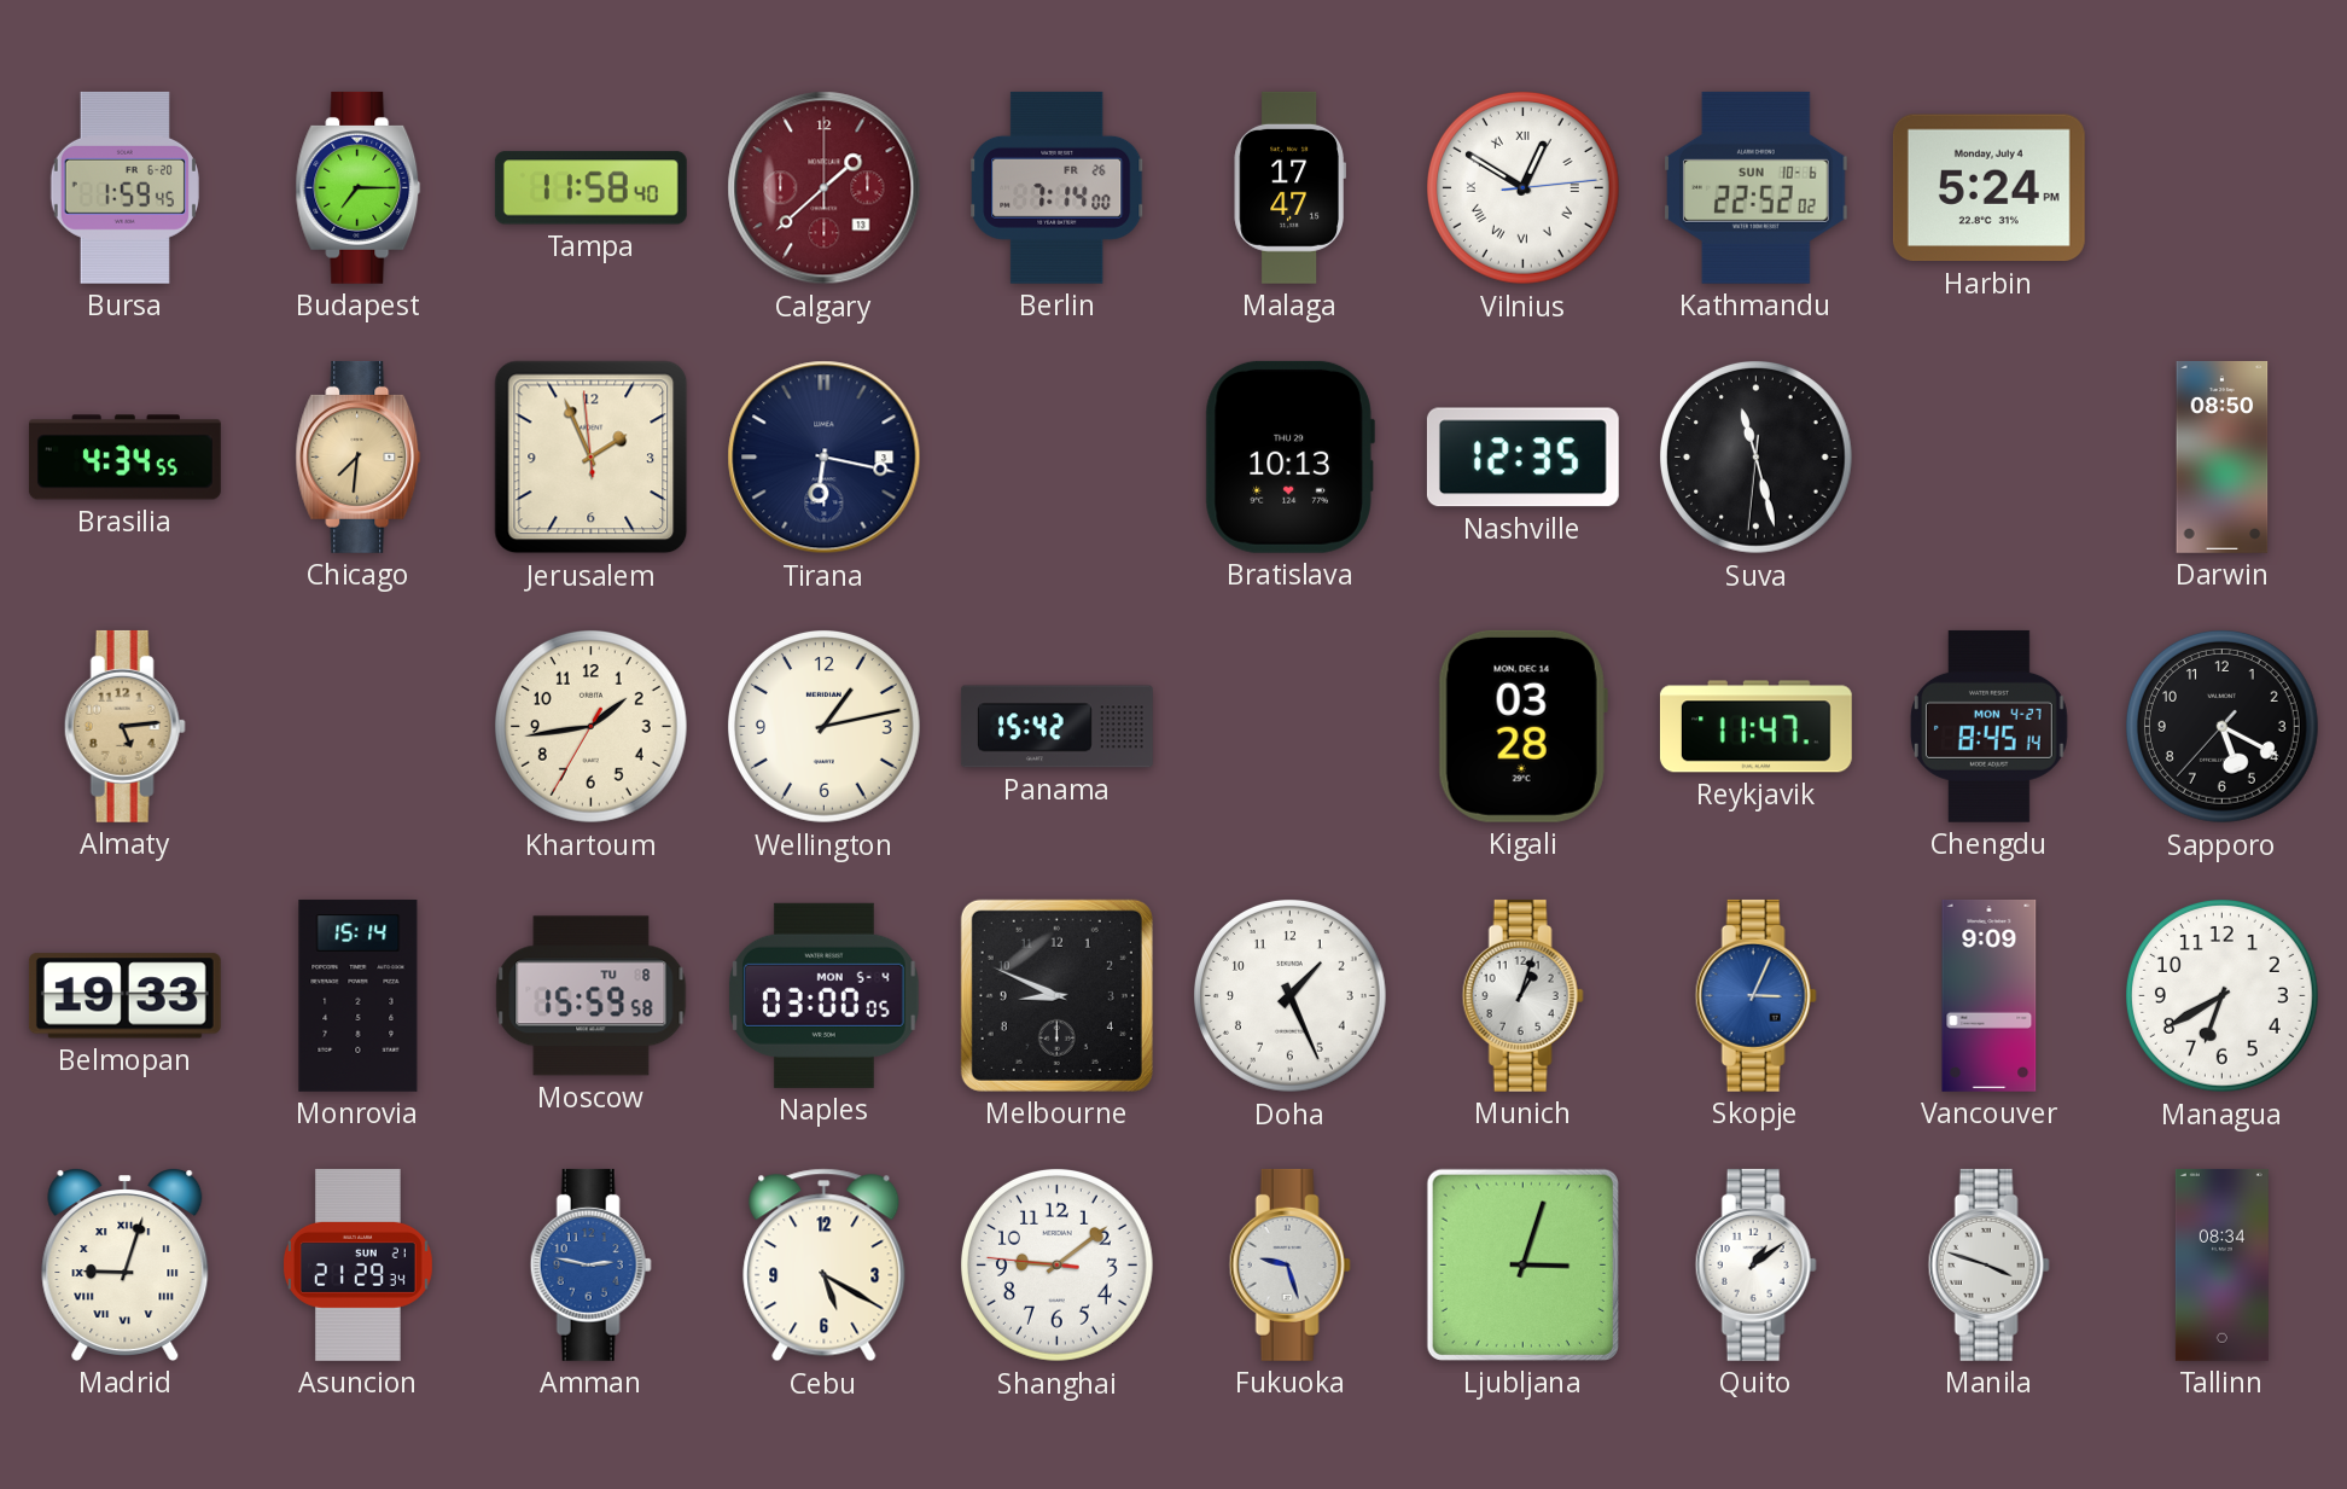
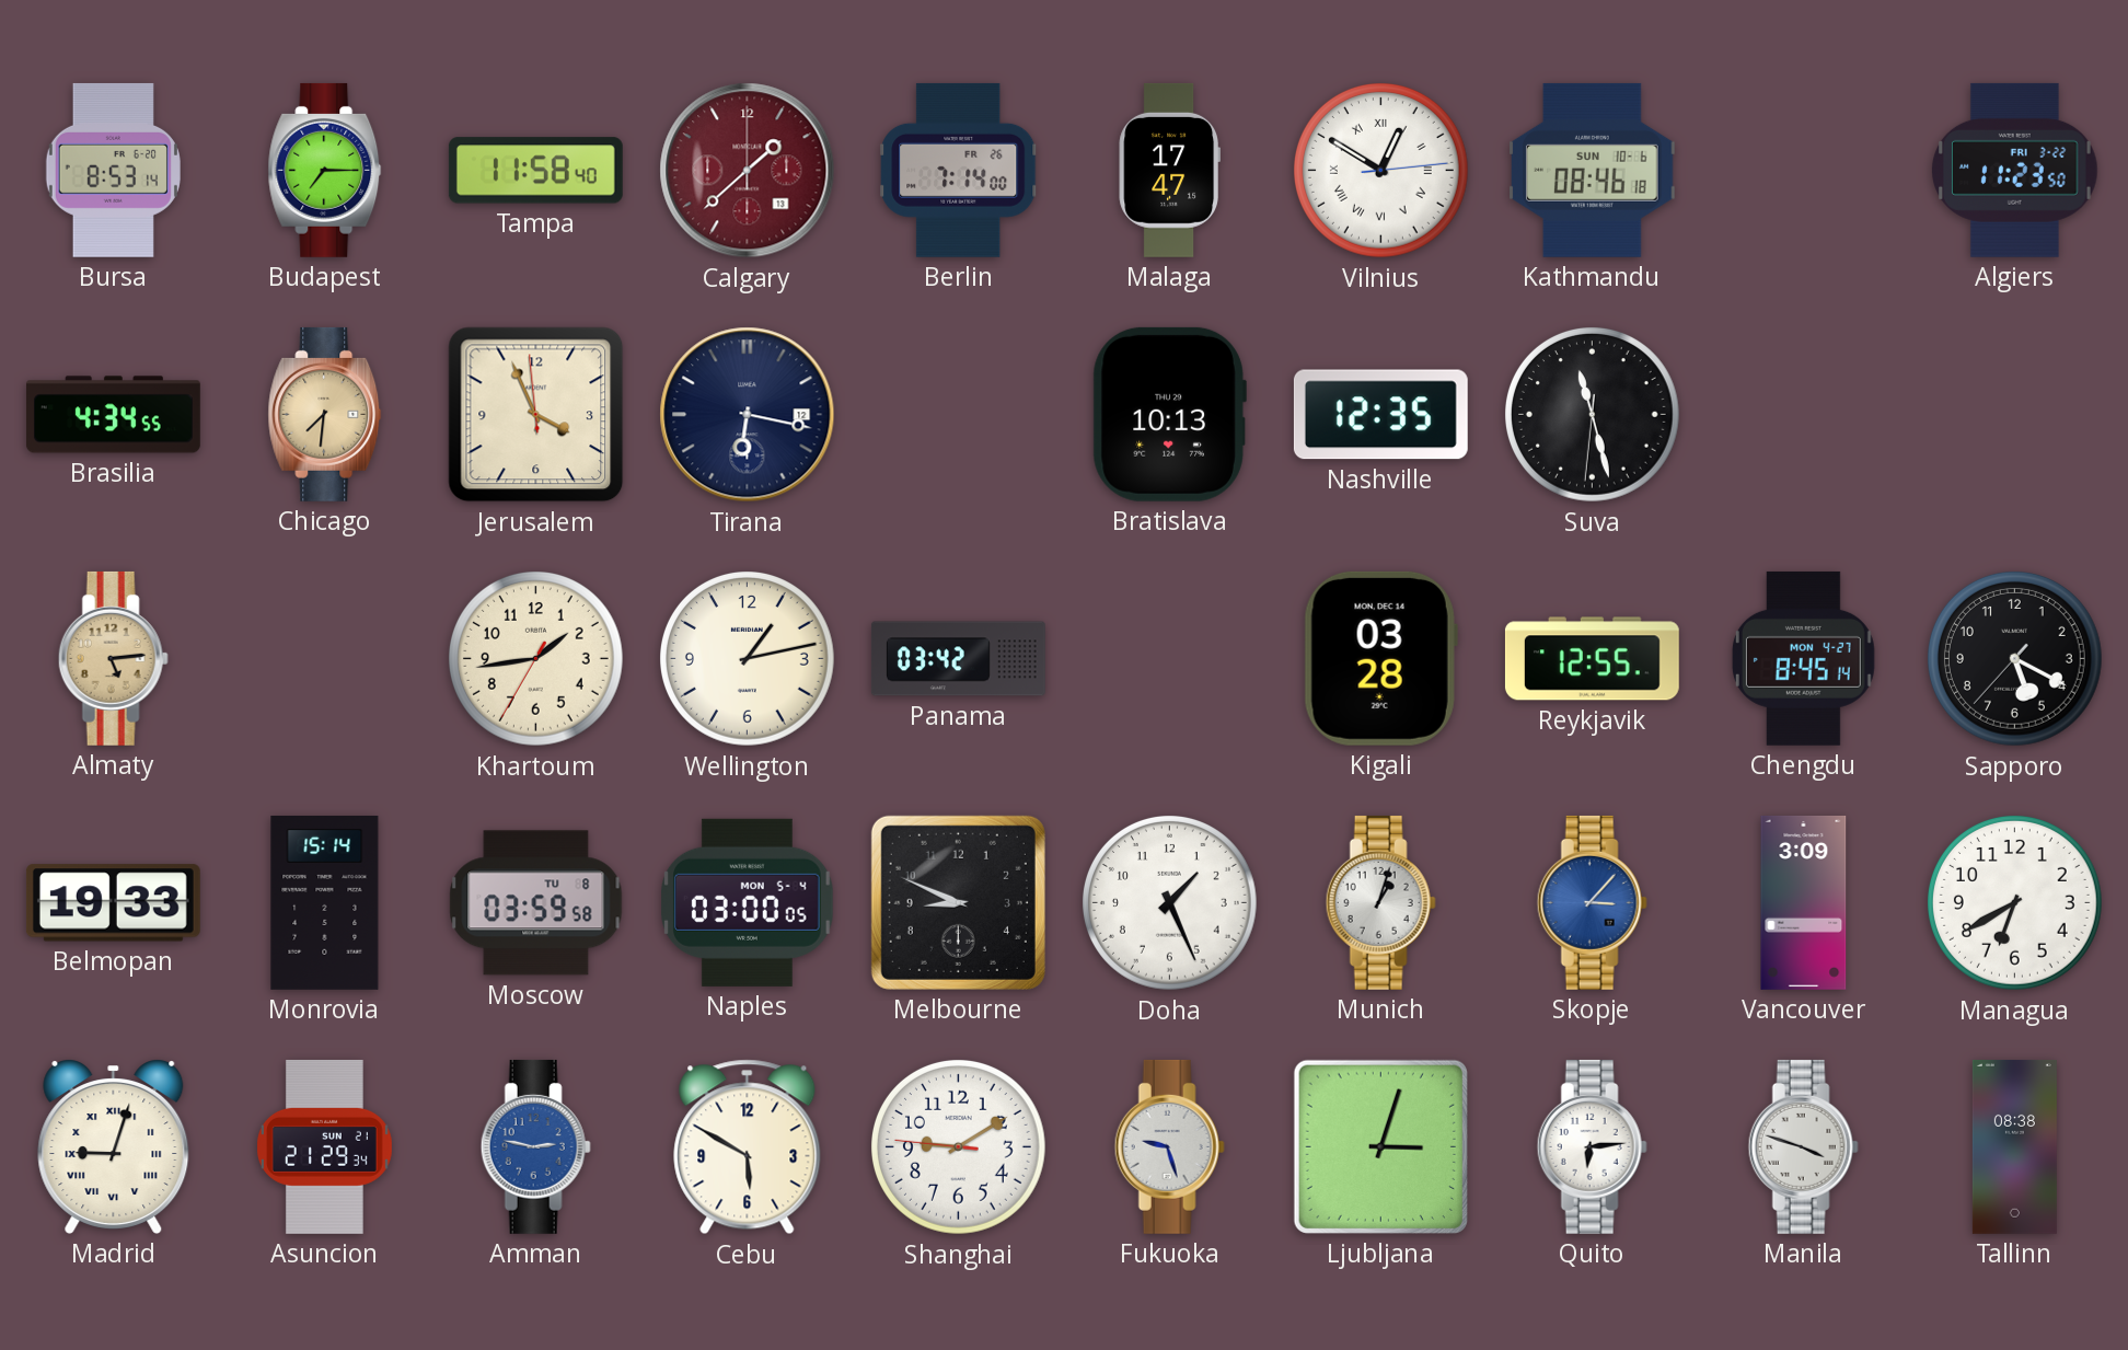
Bursa: 1:59 -> 8:53 (113, 170)
Kathmandu: 22:52 -> 08:46 (1593, 170)
Harbin: 5:24 -> none (1988, 188)
Algiers: none -> 11:23 (2015, 170)
Jerusalem: 1:55 -> 3:55 (536, 415)
Tirana date: 3 -> 12 (748, 415)
Darwin: 08:50 -> none (2223, 456)
Panama: 15:42 -> 03:42 (958, 659)
Reykjavik: 11:47 -> 12:55 (1592, 659)
Moscow: 15:59 -> 03:59 (536, 903)
Skopje: 3:04 -> 3:07 (1592, 902)
Vancouver: 9:09 -> 3:09 (1804, 902)
Cebu: 5:20 -> 5:50 (748, 1147)
Shanghai: 9:08 -> 9:09 (959, 1147)
Quito: 1:09 -> 6:14 (1592, 1146)
Tallinn: 08:34 -> 08:38 (2014, 1146)
